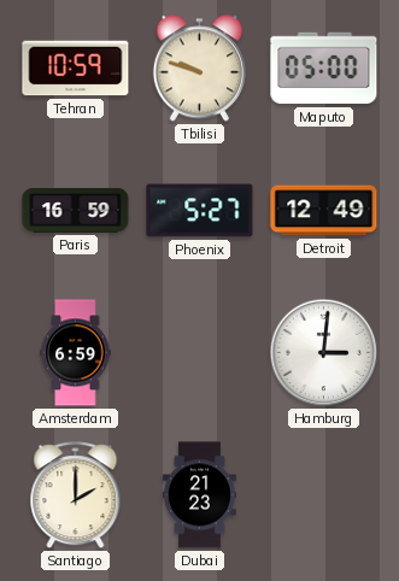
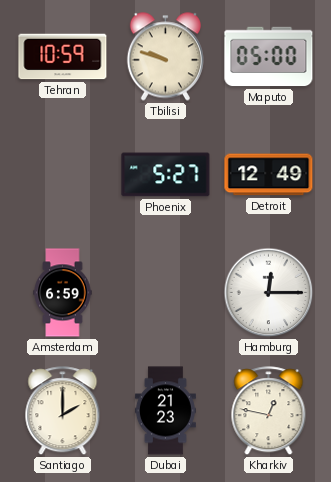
Paris: 16:59 -> none (76, 211)
Hamburg: 3:01 -> 12:15 (269, 293)
Kharkiv: none -> 12:47 (269, 411)
